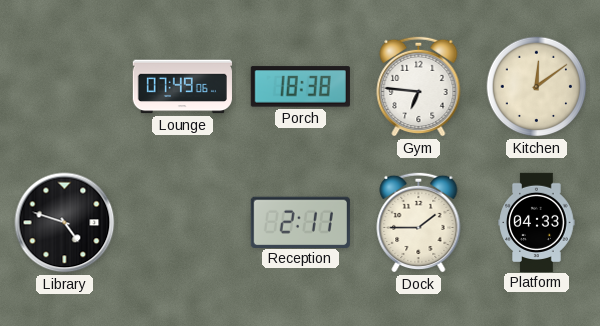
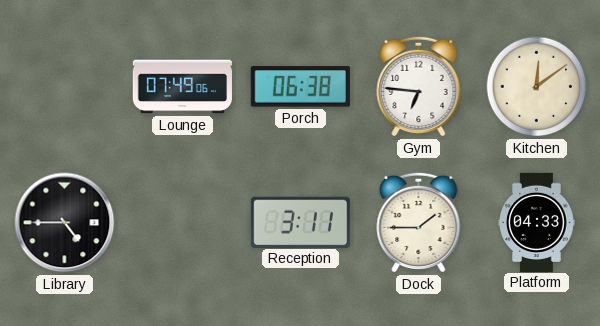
Porch: 18:38 -> 06:38 (300, 87)
Library: 4:48 -> 4:45 (65, 223)
Reception: 2:11 -> 3:11 (300, 222)
